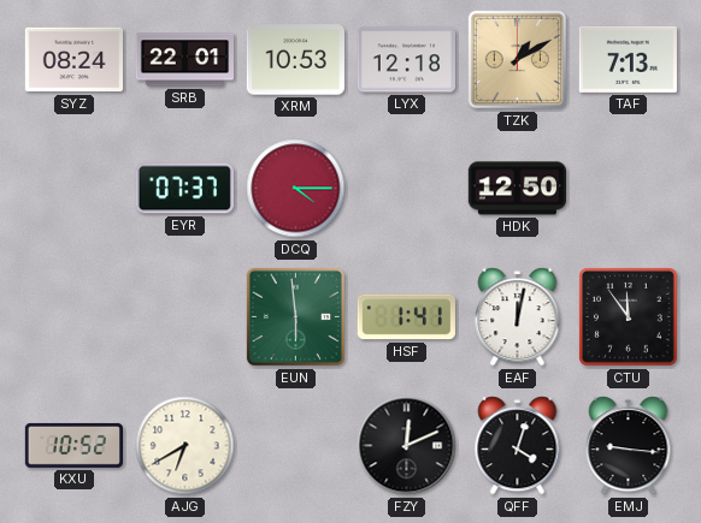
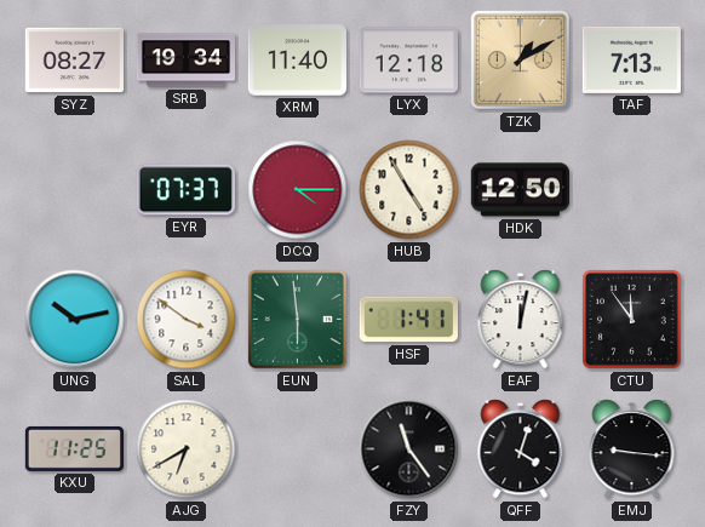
SYZ: 08:24 -> 08:27 (74, 61)
SRB: 22:01 -> 19:34 (185, 61)
XRM: 10:53 -> 11:40 (297, 61)
HUB: none -> 4:55 (409, 190)
UNG: none -> 10:13 (75, 320)
SAL: none -> 3:51 (187, 320)
KXU: 10:52 -> 11:25 (74, 448)
FZY: 12:11 -> 11:24 (409, 449)
